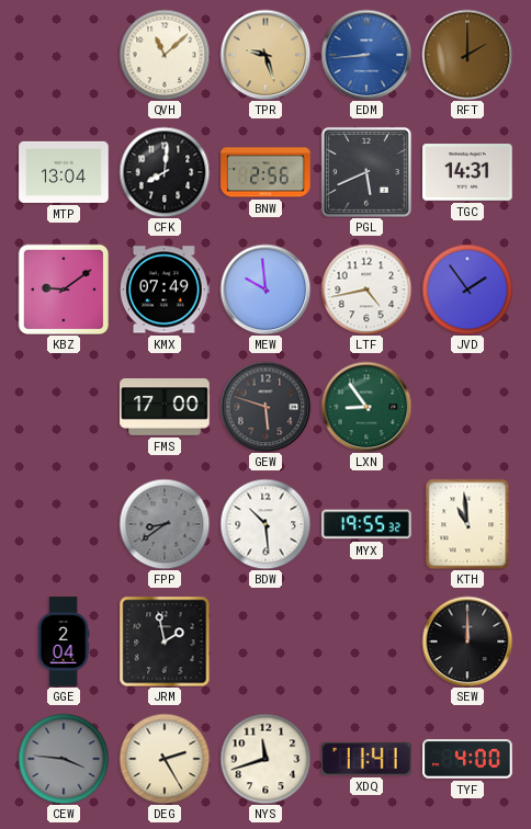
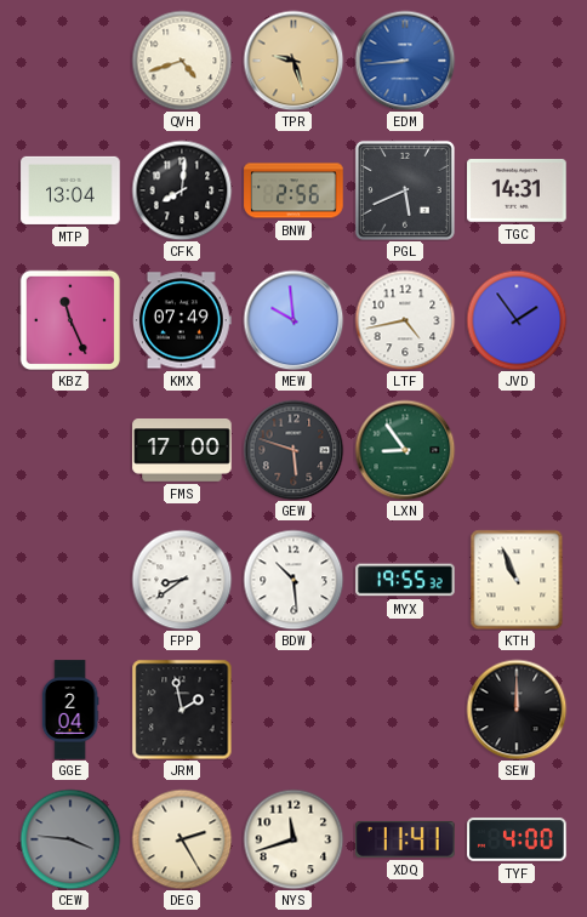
QVH: 11:08 -> 4:42 (182, 61)
RFT: 2:00 -> none (467, 55)
KBZ: 9:09 -> 11:26 (70, 320)
FPP dial: grey -> white (182, 580)
KTH: 10:59 -> 10:56 (517, 580)
